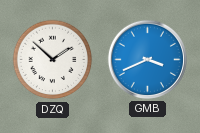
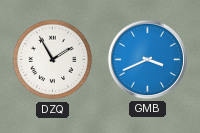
DZQ: 1:52 -> 1:55 (53, 60)
